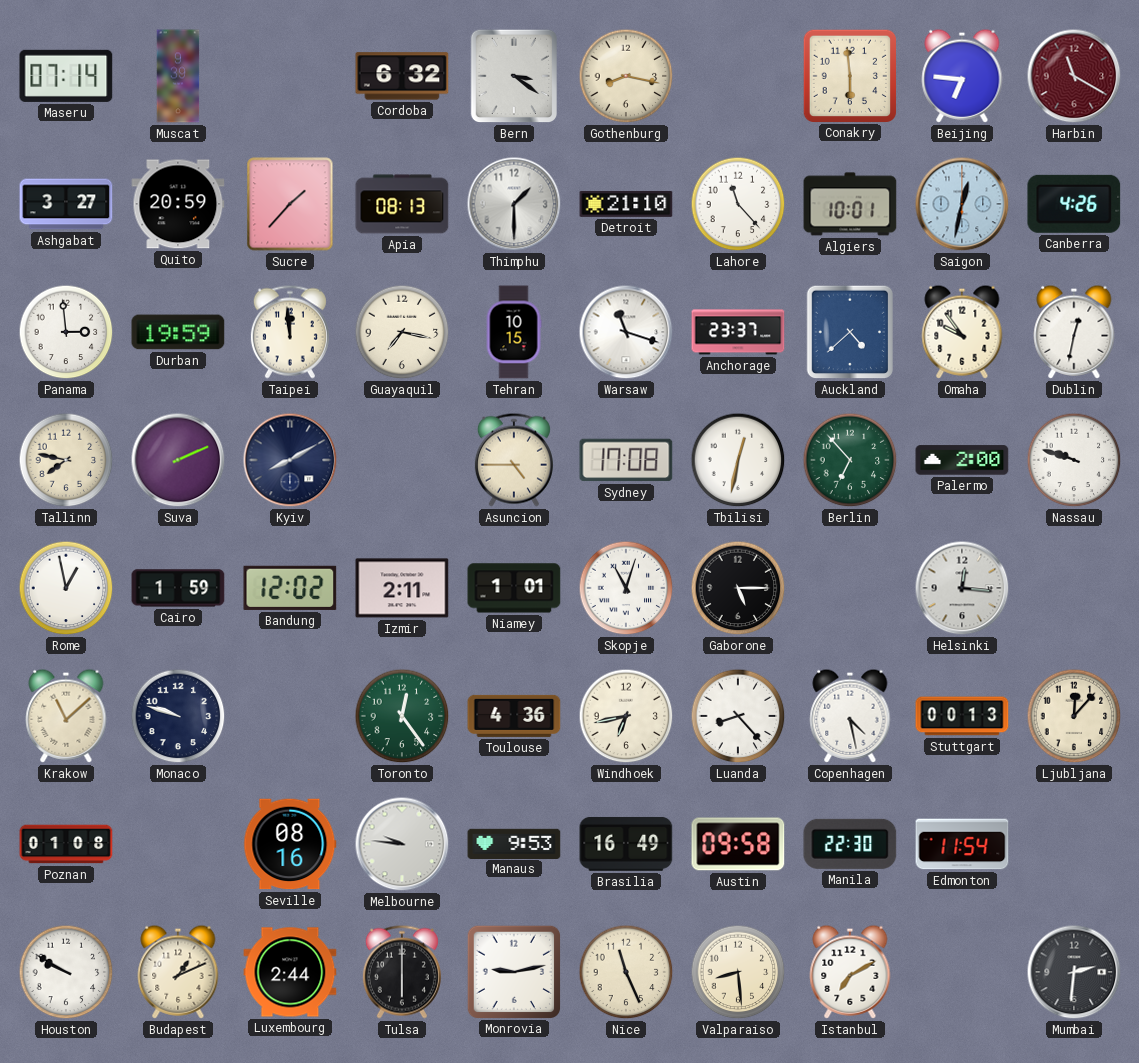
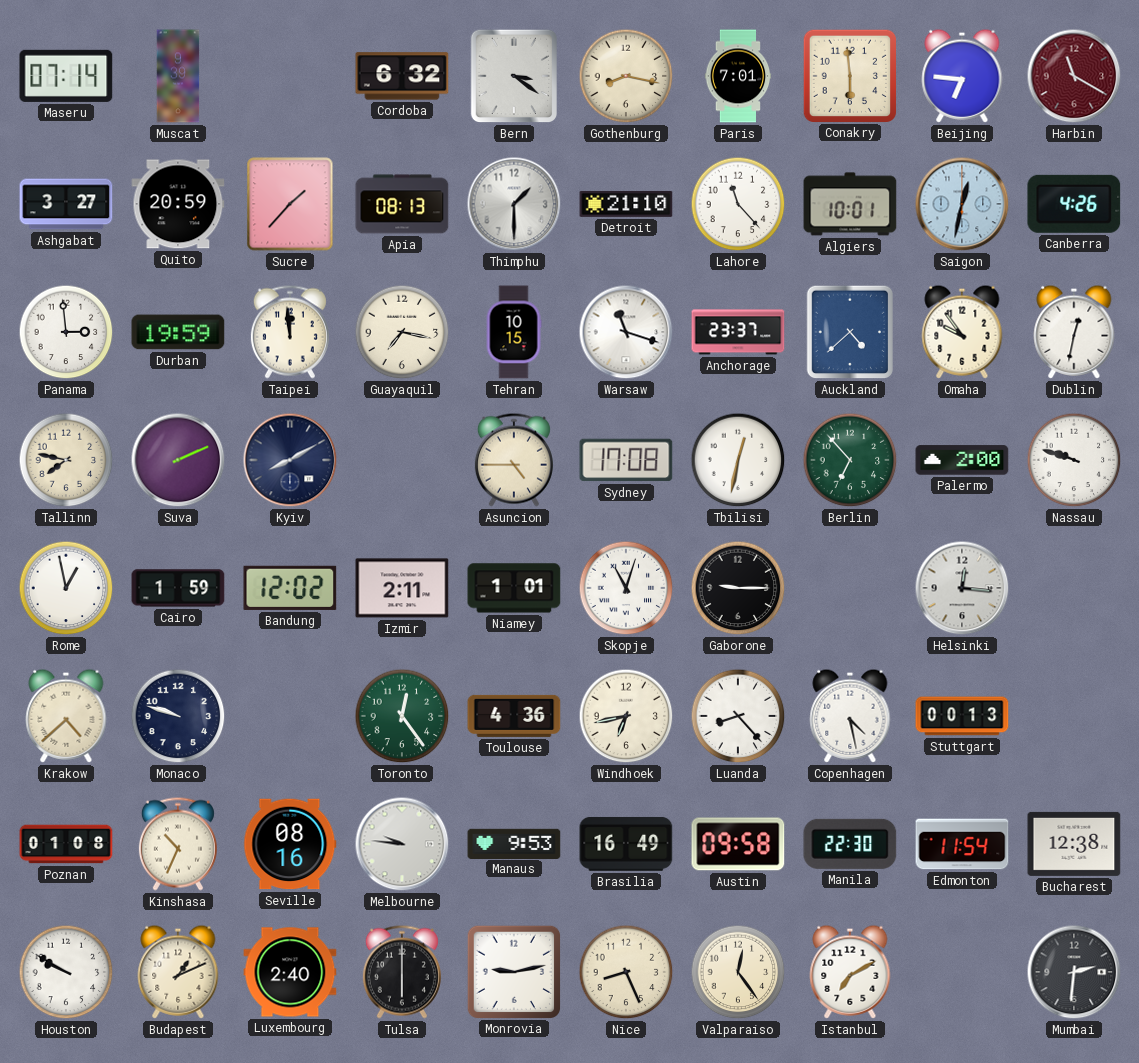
Paris: none -> 7:01 (738, 76)
Gaborone: 5:15 -> 9:15 (738, 588)
Krakow: 11:08 -> 4:38 (66, 716)
Ljubljana: 12:07 -> none (1074, 716)
Kinshasa: none -> 10:34 (178, 844)
Bucharest: none -> 12:38 (1074, 844)
Luxembourg: 2:44 -> 2:40 (290, 972)
Nice: 11:26 -> 8:26 (626, 972)
Valparaiso: 8:29 -> 12:24 (738, 972)
